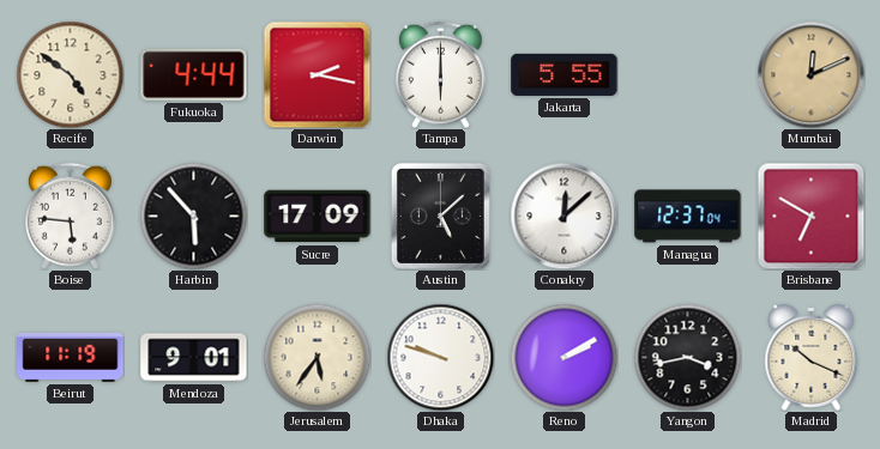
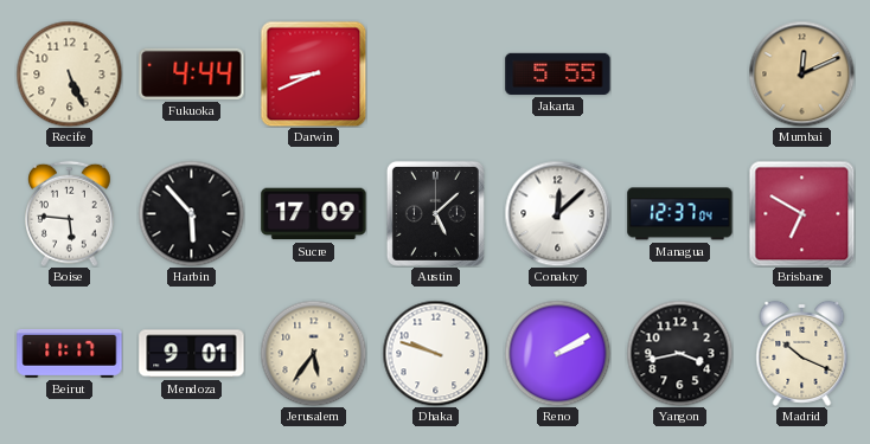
Recife: 4:51 -> 5:26 (69, 73)
Darwin: 2:17 -> 8:41 (313, 73)
Tampa: 6:00 -> none (441, 74)
Beirut: 11:19 -> 11:17 (70, 353)
